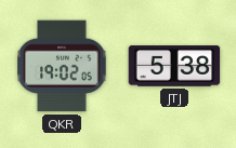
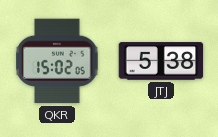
QKR: 19:02 -> 15:02 (57, 61)
